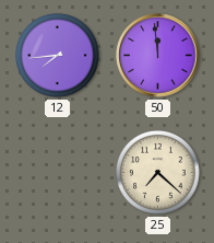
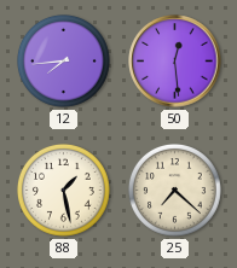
50: 11:59 -> 12:29 (175, 62)
88: none -> 1:28 (64, 191)
